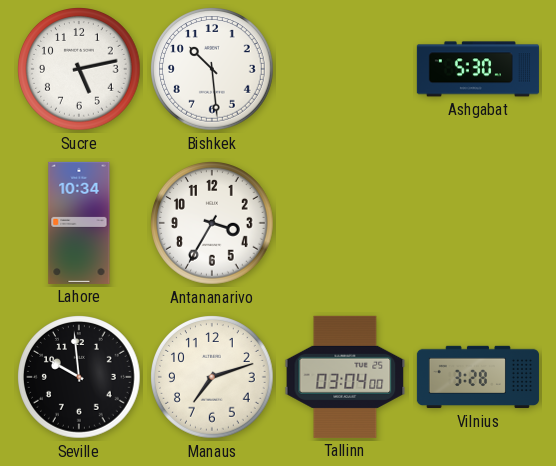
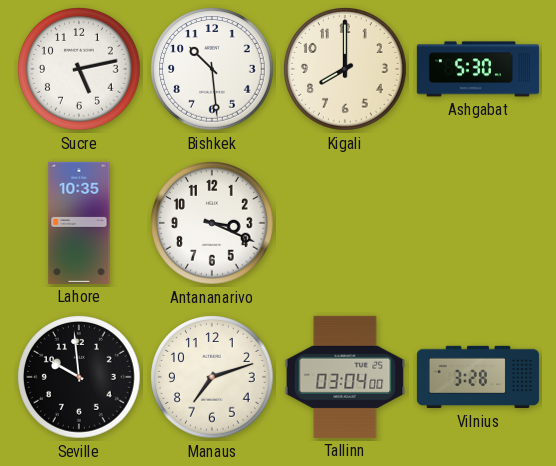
Kigali: none -> 8:00 (345, 69)
Lahore: 10:34 -> 10:35 (79, 223)
Antananarivo: 3:35 -> 3:19 (212, 223)
